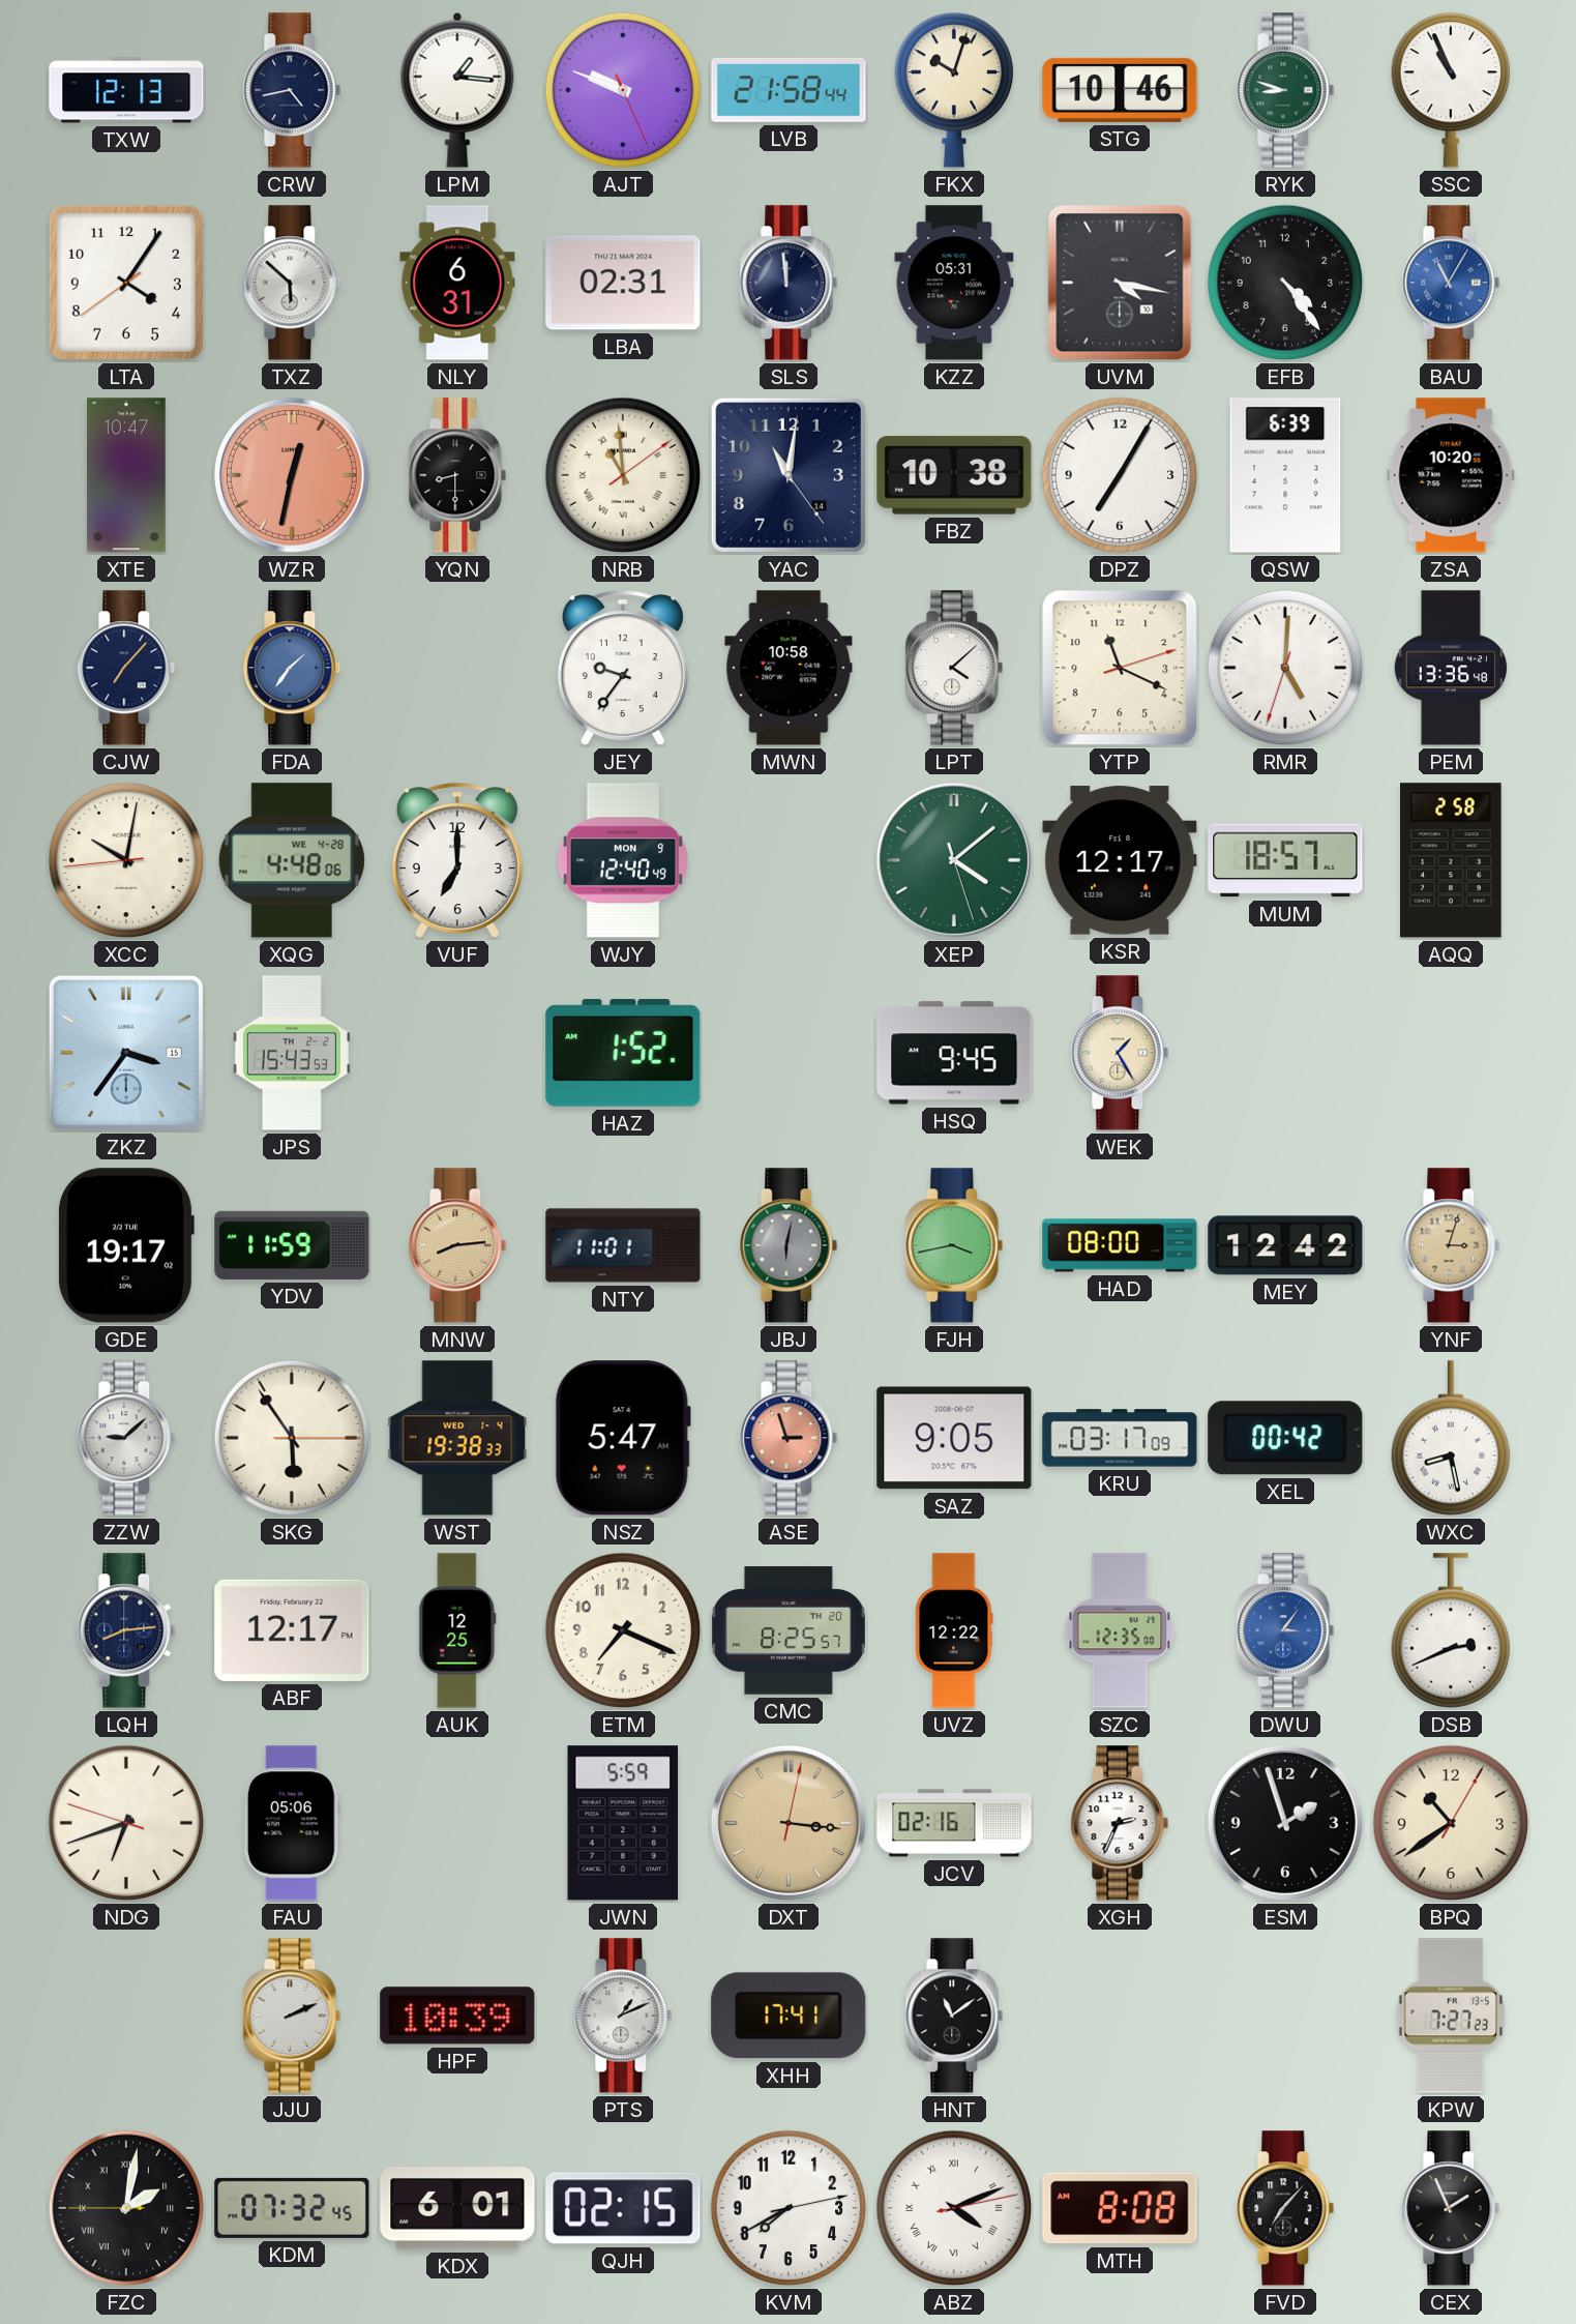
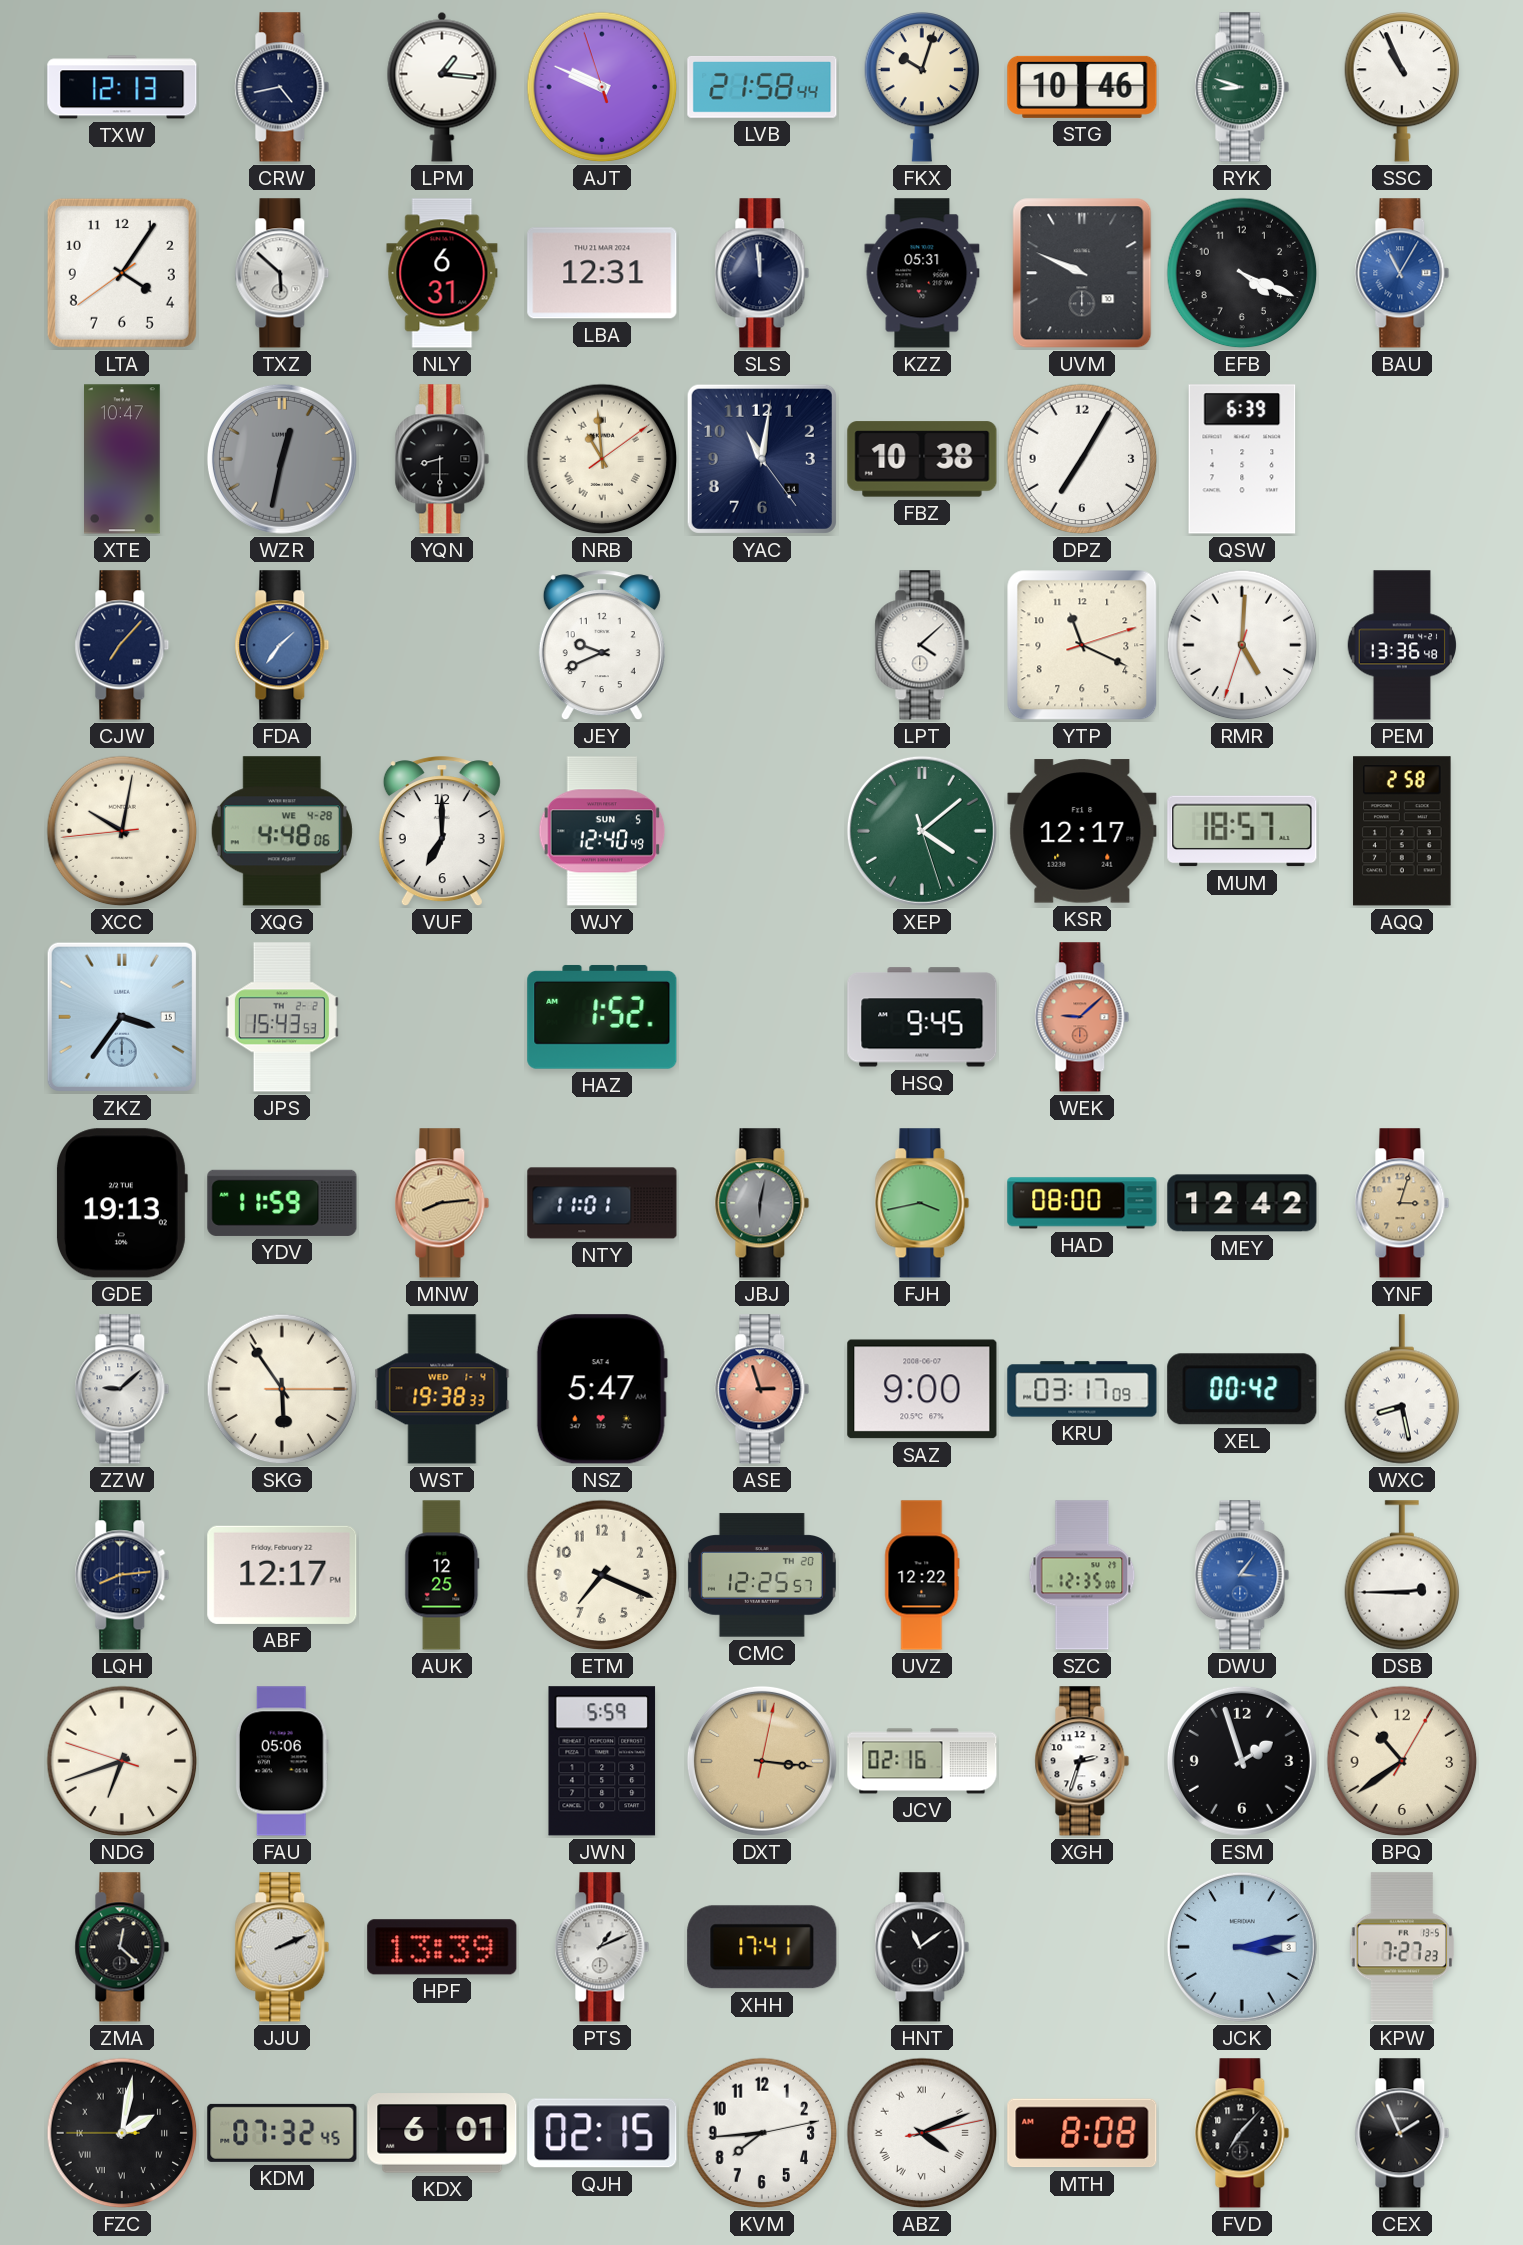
AJT: 9:48:26 -> 9:48:57 (602, 87)
LBA: 02:31 -> 12:31 (602, 273)
UVM: 4:17 -> 9:49 (1082, 273)
EFB: 4:24 -> 4:19 (1242, 273)
WZR dial: salmon -> grey (282, 459)
ZSA: 10:20 -> none (1451, 475)
JEY: 9:36 -> 9:41 (602, 646)
MWN: 10:58 -> none (789, 668)
WJY date: MON 9 -> SUN 5 (602, 831)
WEK: 1:25 -> 9:08 (1082, 1017)
WEK dial: cream -> salmon (1082, 1017)
GDE: 19:17 -> 19:13 (122, 1203)
SAZ: 9:05 -> 9:00 (922, 1389)
CMC: 8:25 -> 12:25 (762, 1575)
DSB: 2:41 -> 2:45 (1402, 1575)
XGH: 2:34 -> 2:33 (1082, 1761)
ZMA: none -> 12:22 (122, 1947)
HPF: 10:39 -> 13:39 (442, 1947)
JCK: none -> 3:13 (1242, 1947)
KVM: 7:40 -> 7:44 (762, 2133)
